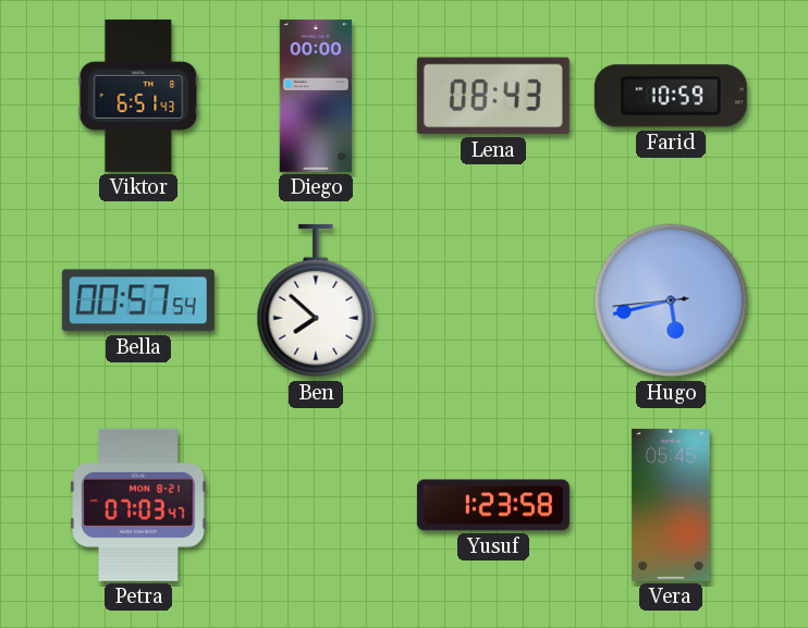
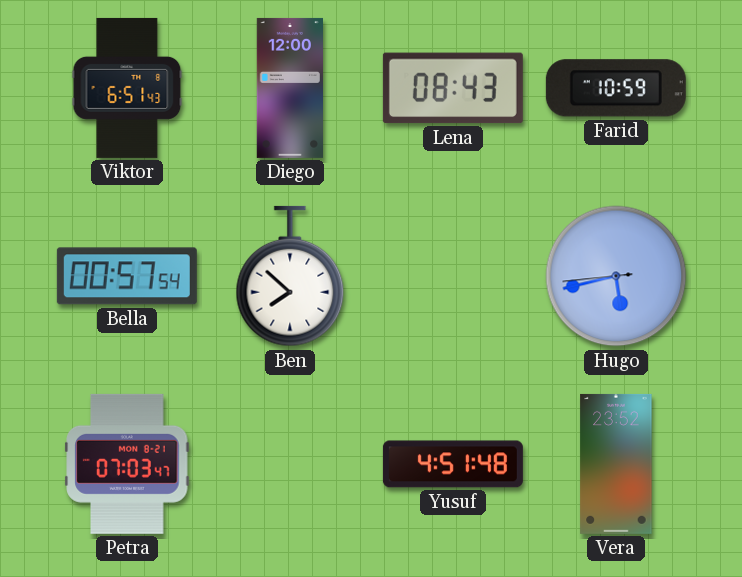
Diego: 00:00 -> 12:00 (289, 88)
Yusuf: 1:23 -> 4:51 (453, 464)
Vera: 05:45 -> 23:52 (616, 464)
